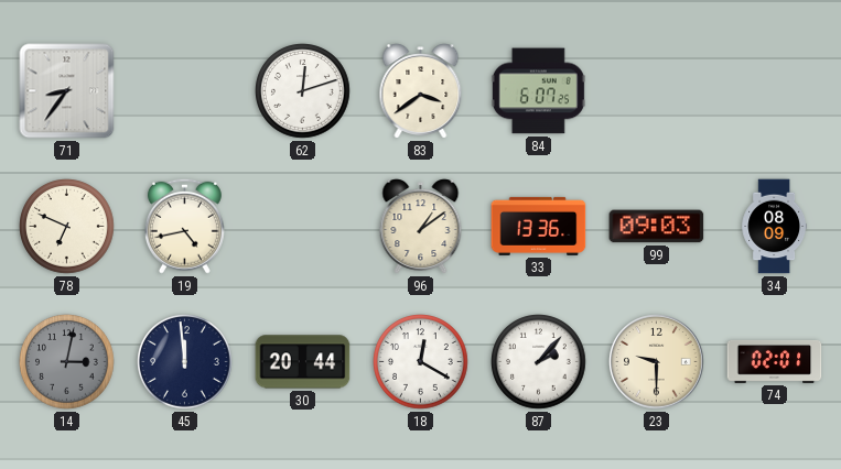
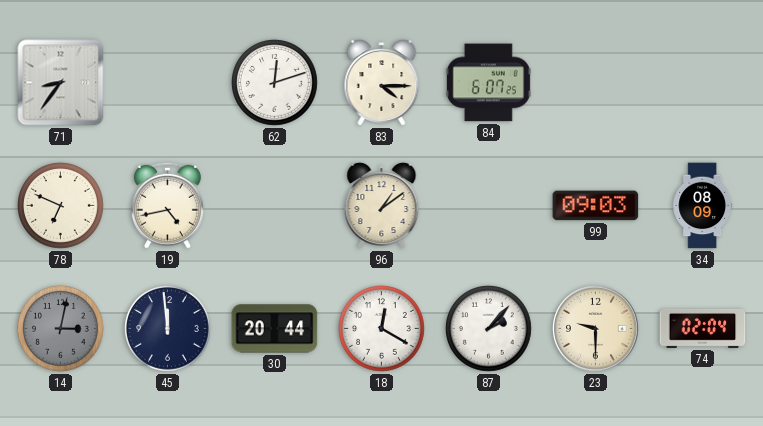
83: 3:39 -> 4:15 (382, 83)
33: 13:36 -> none (539, 226)
74: 02:01 -> 02:04 (703, 328)
